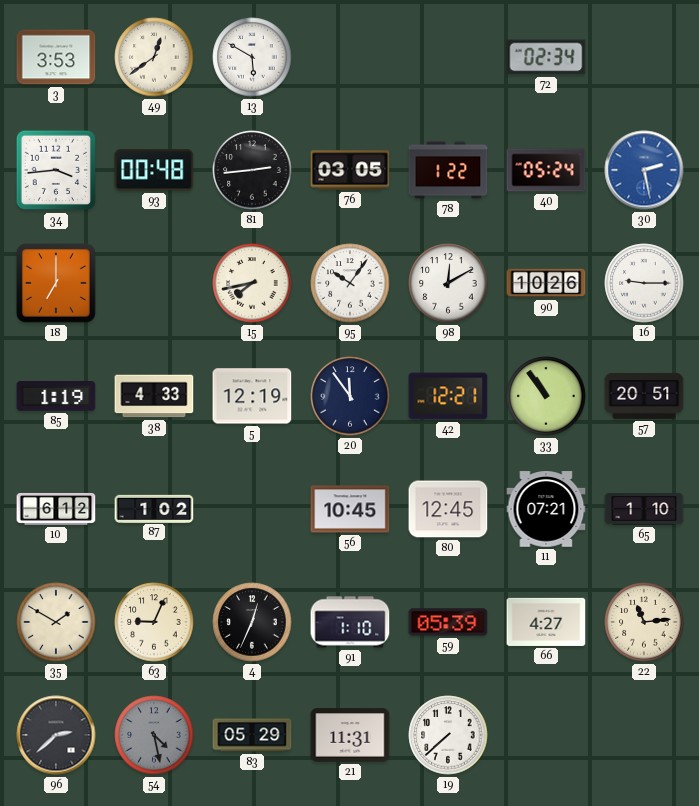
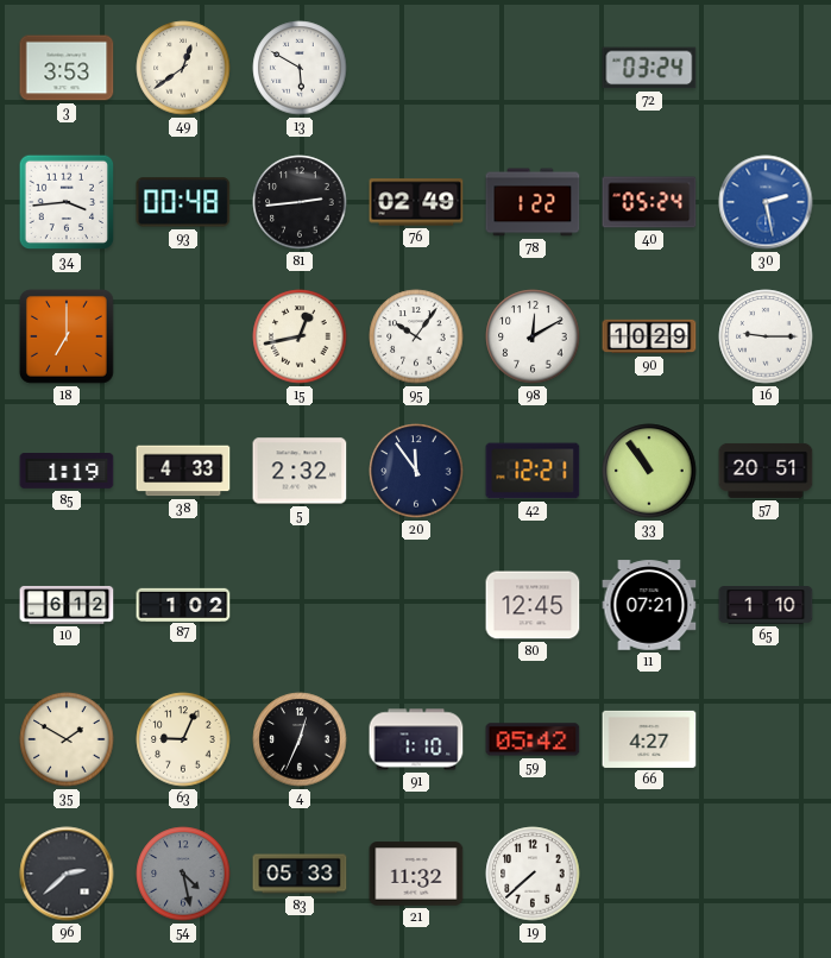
72: 02:34 -> 03:24 (649, 68)
76: 03:05 -> 02:49 (416, 202)
15: 7:43 -> 12:43 (300, 336)
90: 10:26 -> 10:29 (649, 336)
5: 12:19 -> 2:32 (300, 471)
56: 10:45 -> none (350, 509)
59: 05:39 -> 05:42 (533, 739)
22: 11:14 -> none (644, 622)
83: 05:29 -> 05:33 (300, 874)
21: 11:31 -> 11:32 (416, 874)
